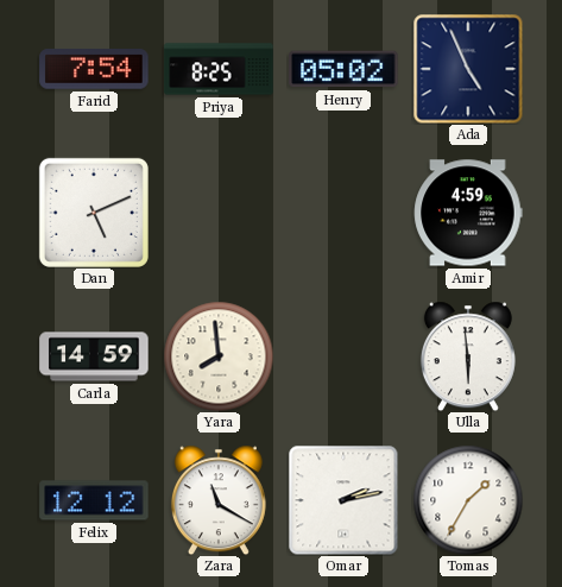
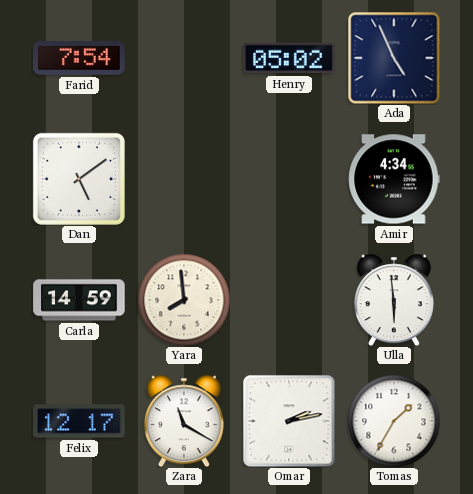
Priya: 8:25 -> none (219, 69)
Dan: 5:11 -> 5:09 (79, 179)
Amir: 4:59 -> 4:34 (394, 179)
Felix: 12:12 -> 12:17 (79, 421)
